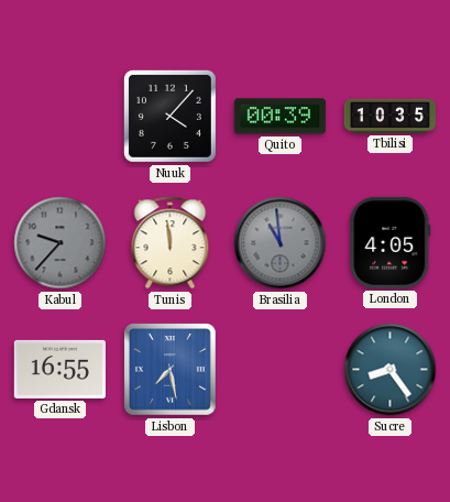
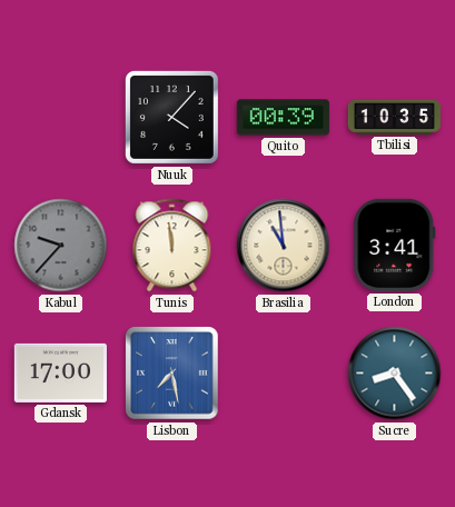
Brasilia dial: grey -> cream (284, 246)
London: 4:05 -> 3:41 (395, 245)
Gdansk: 16:55 -> 17:00 (60, 372)
